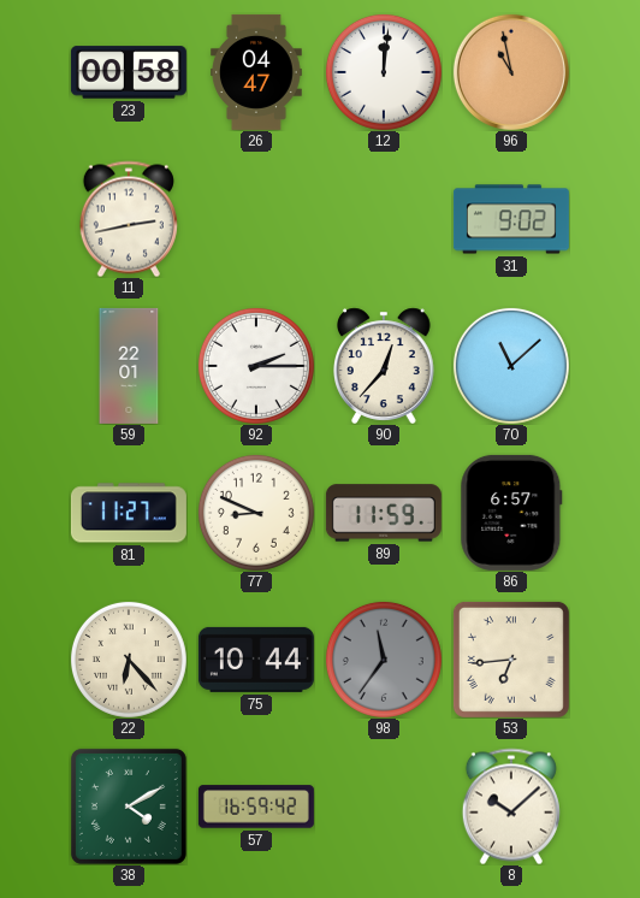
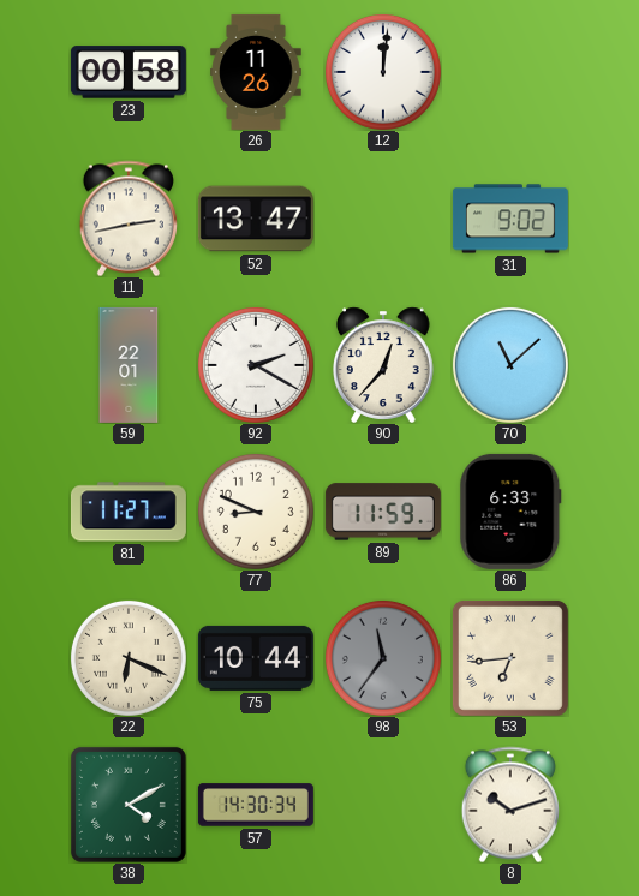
26: 04:47 -> 11:26 (256, 72)
96: 10:58 -> none (511, 72)
52: none -> 13:47 (256, 219)
92: 2:15 -> 2:20 (256, 365)
86: 6:57 -> 6:33 (510, 512)
22: 6:23 -> 6:19 (129, 658)
57: 16:59 -> 14:30 (256, 805)
8: 10:08 -> 10:12 (510, 805)
